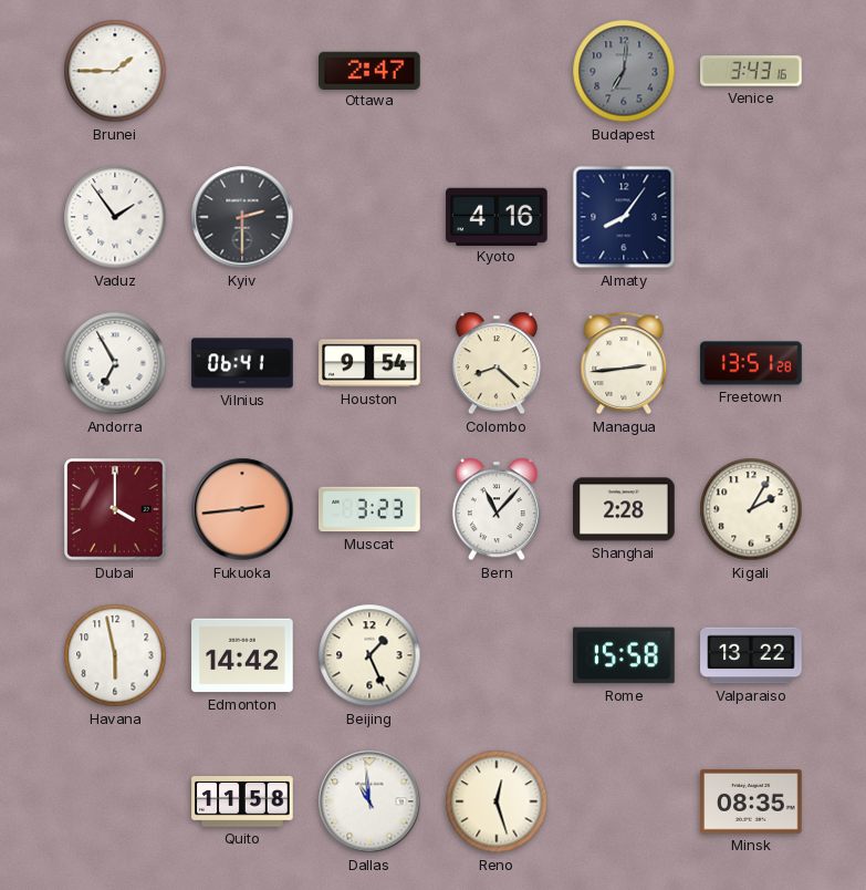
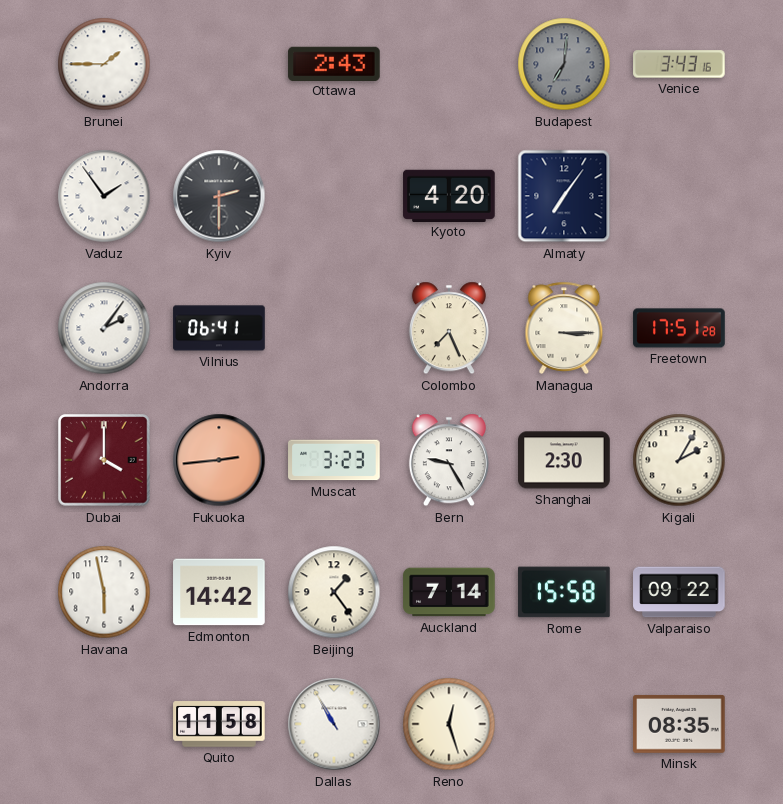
Ottawa: 2:47 -> 2:43 (334, 63)
Kyoto: 4:16 -> 4:20 (449, 195)
Almaty: 8:06 -> 7:06 (564, 196)
Andorra: 6:55 -> 2:06 (104, 328)
Houston: 9:54 -> none (369, 363)
Colombo: 8:22 -> 7:26 (449, 328)
Managua: 2:44 -> 3:15 (564, 328)
Freetown: 13:51 -> 17:51 (679, 328)
Bern: 11:07 -> 9:25 (449, 460)
Shanghai: 2:28 -> 2:30 (564, 460)
Beijing: 1:26 -> 1:24 (334, 592)
Auckland: none -> 7:14 (449, 592)
Valparaiso: 13:22 -> 09:22 (679, 592)
Dallas: 10:59 -> 10:55 (334, 724)
